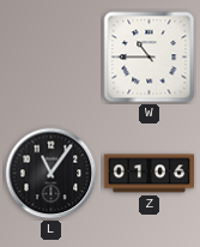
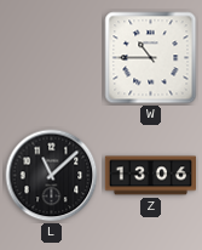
L: 11:06 -> 11:08 (52, 176)
Z: 01:06 -> 13:06 (150, 176)
